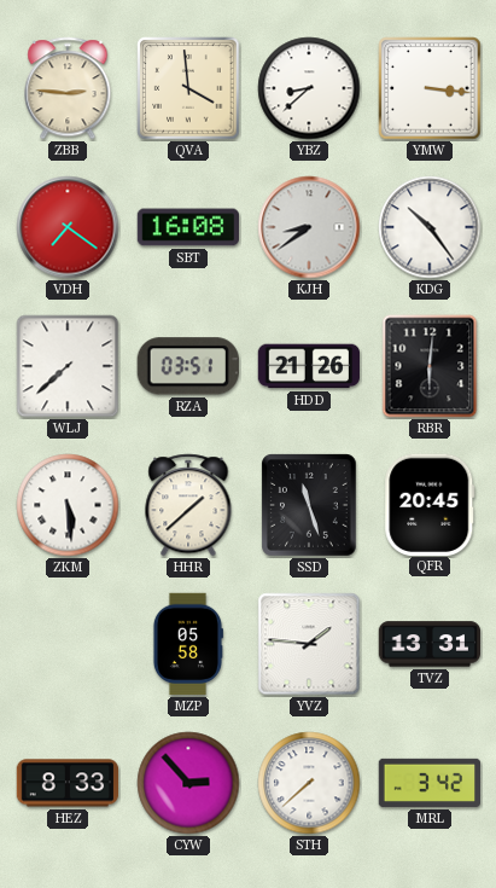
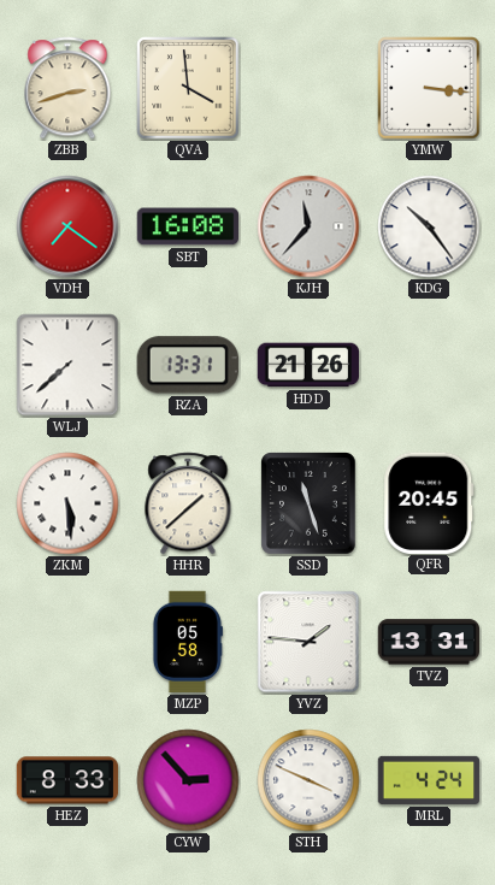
ZBB: 2:46 -> 2:42 (67, 88)
YBZ: 8:38 -> none (309, 88)
KJH: 8:39 -> 11:37 (308, 226)
RZA: 03:51 -> 13:31 (188, 365)
RBR: 6:01 -> none (430, 366)
STH: 7:38 -> 3:49 (308, 780)
MRL: 3:42 -> 4:24 (429, 780)
